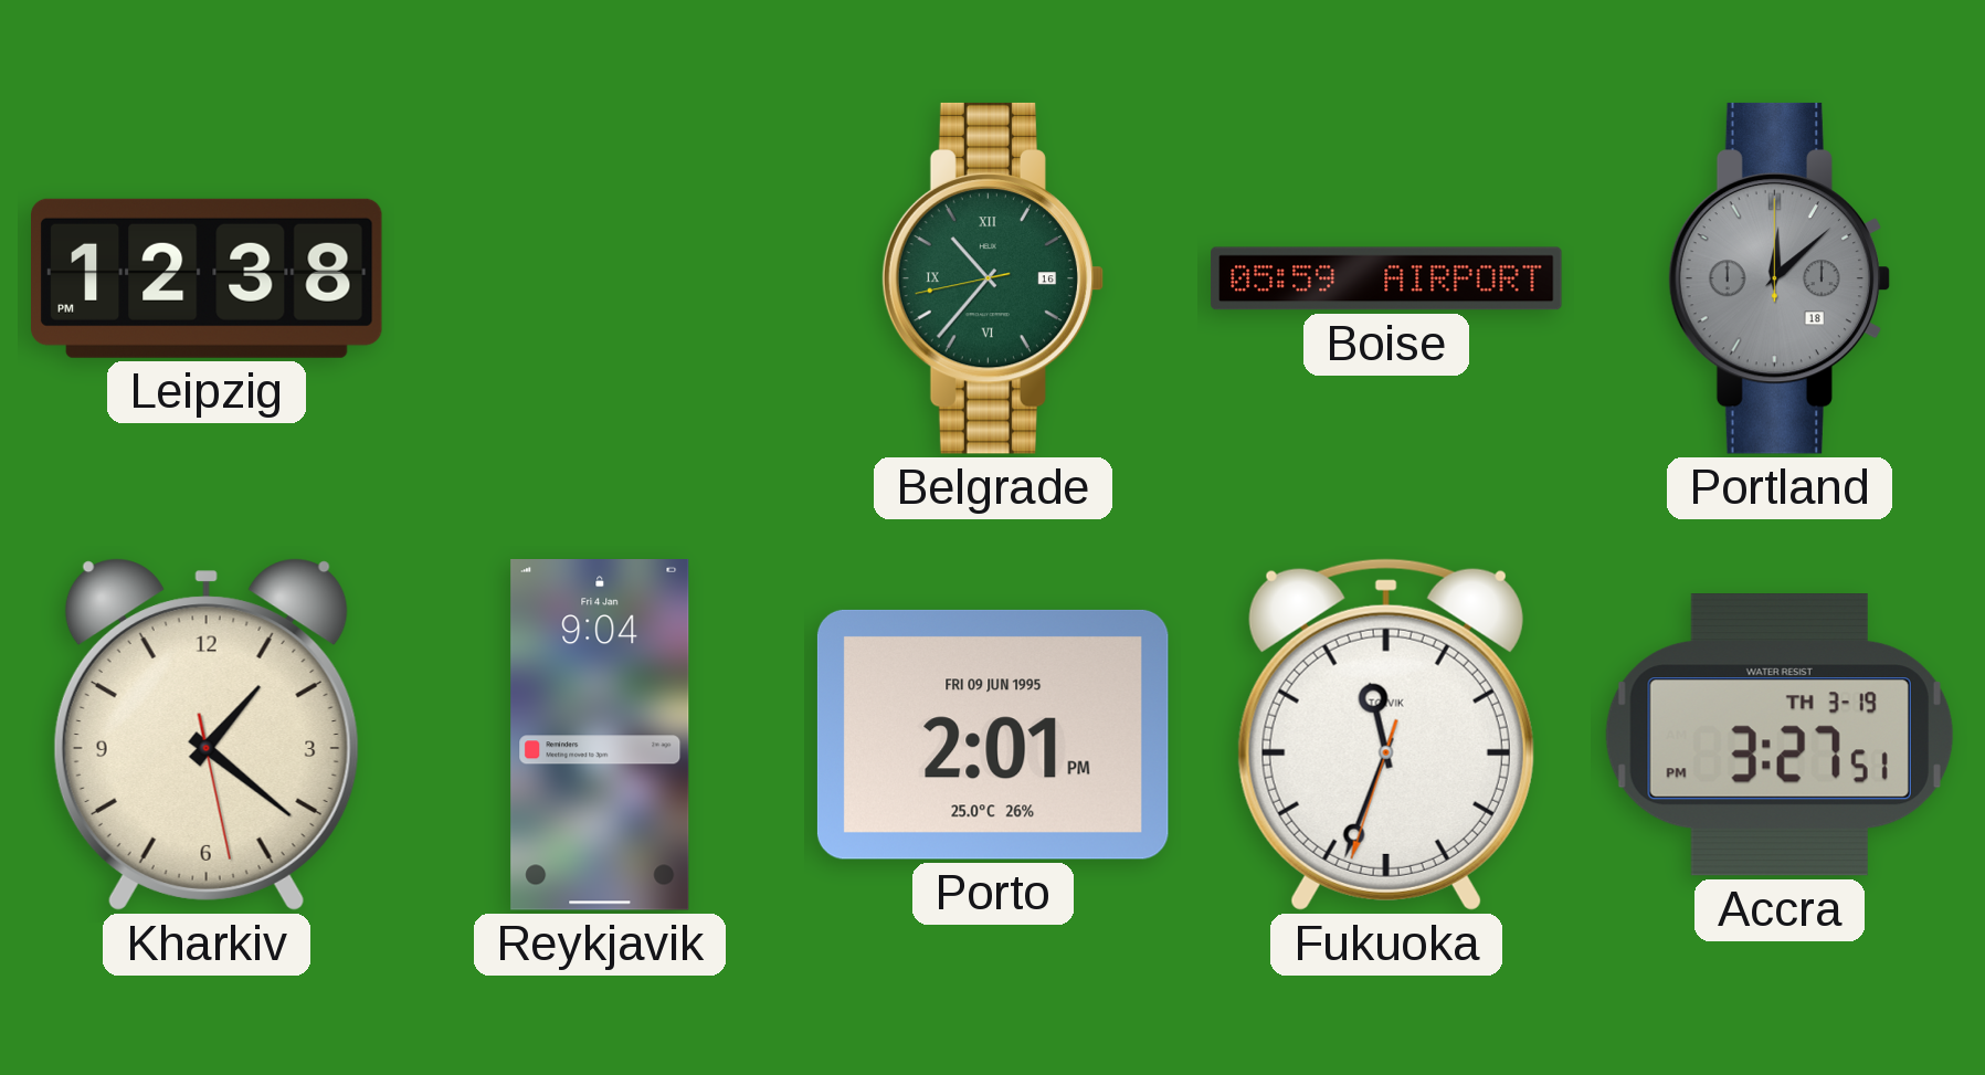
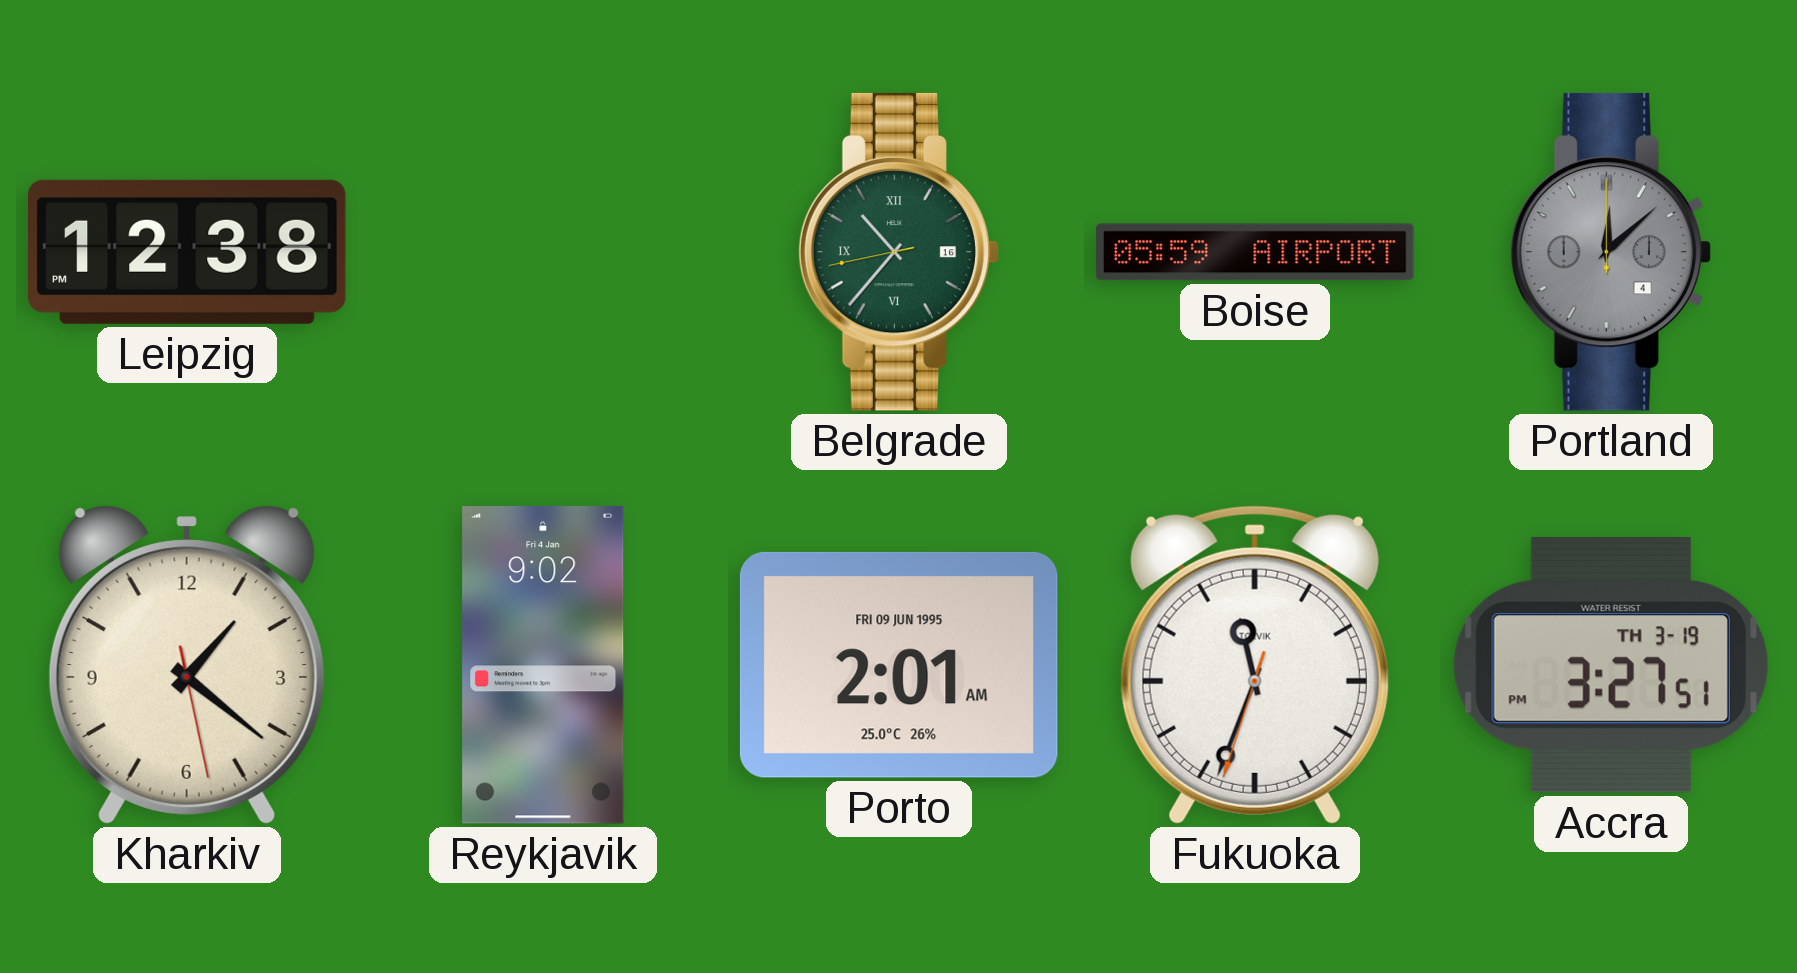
Portland date: 18 -> 4 (1610, 252)
Reykjavik: 9:04 -> 9:02 (543, 666)
Porto: 2:01 PM -> 2:01 AM (899, 665)
